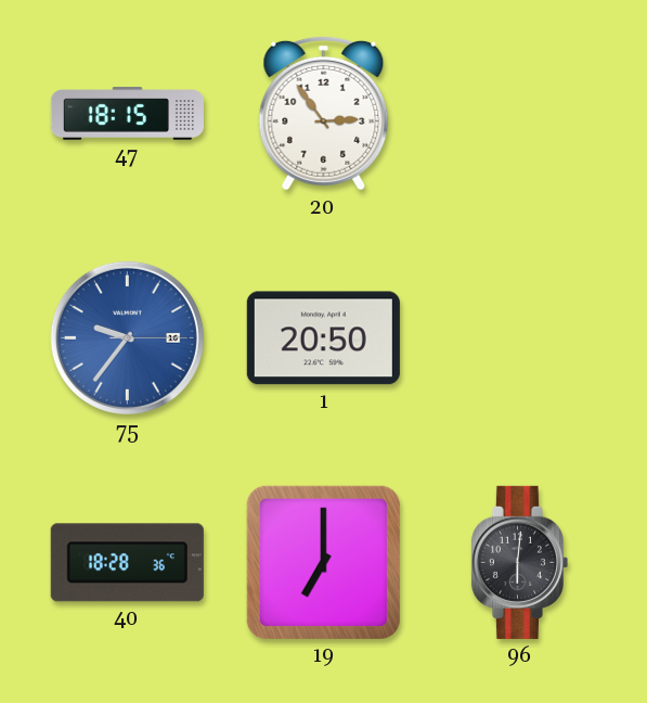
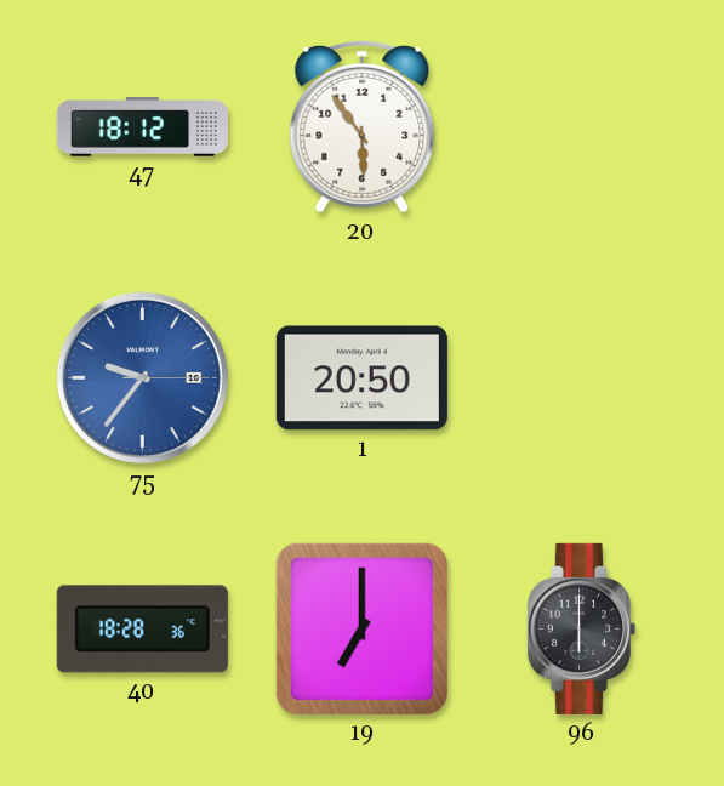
47: 18:15 -> 18:12 (142, 127)
20: 2:54 -> 5:54 (363, 126)
96: 6:01 -> 6:00 (581, 628)
